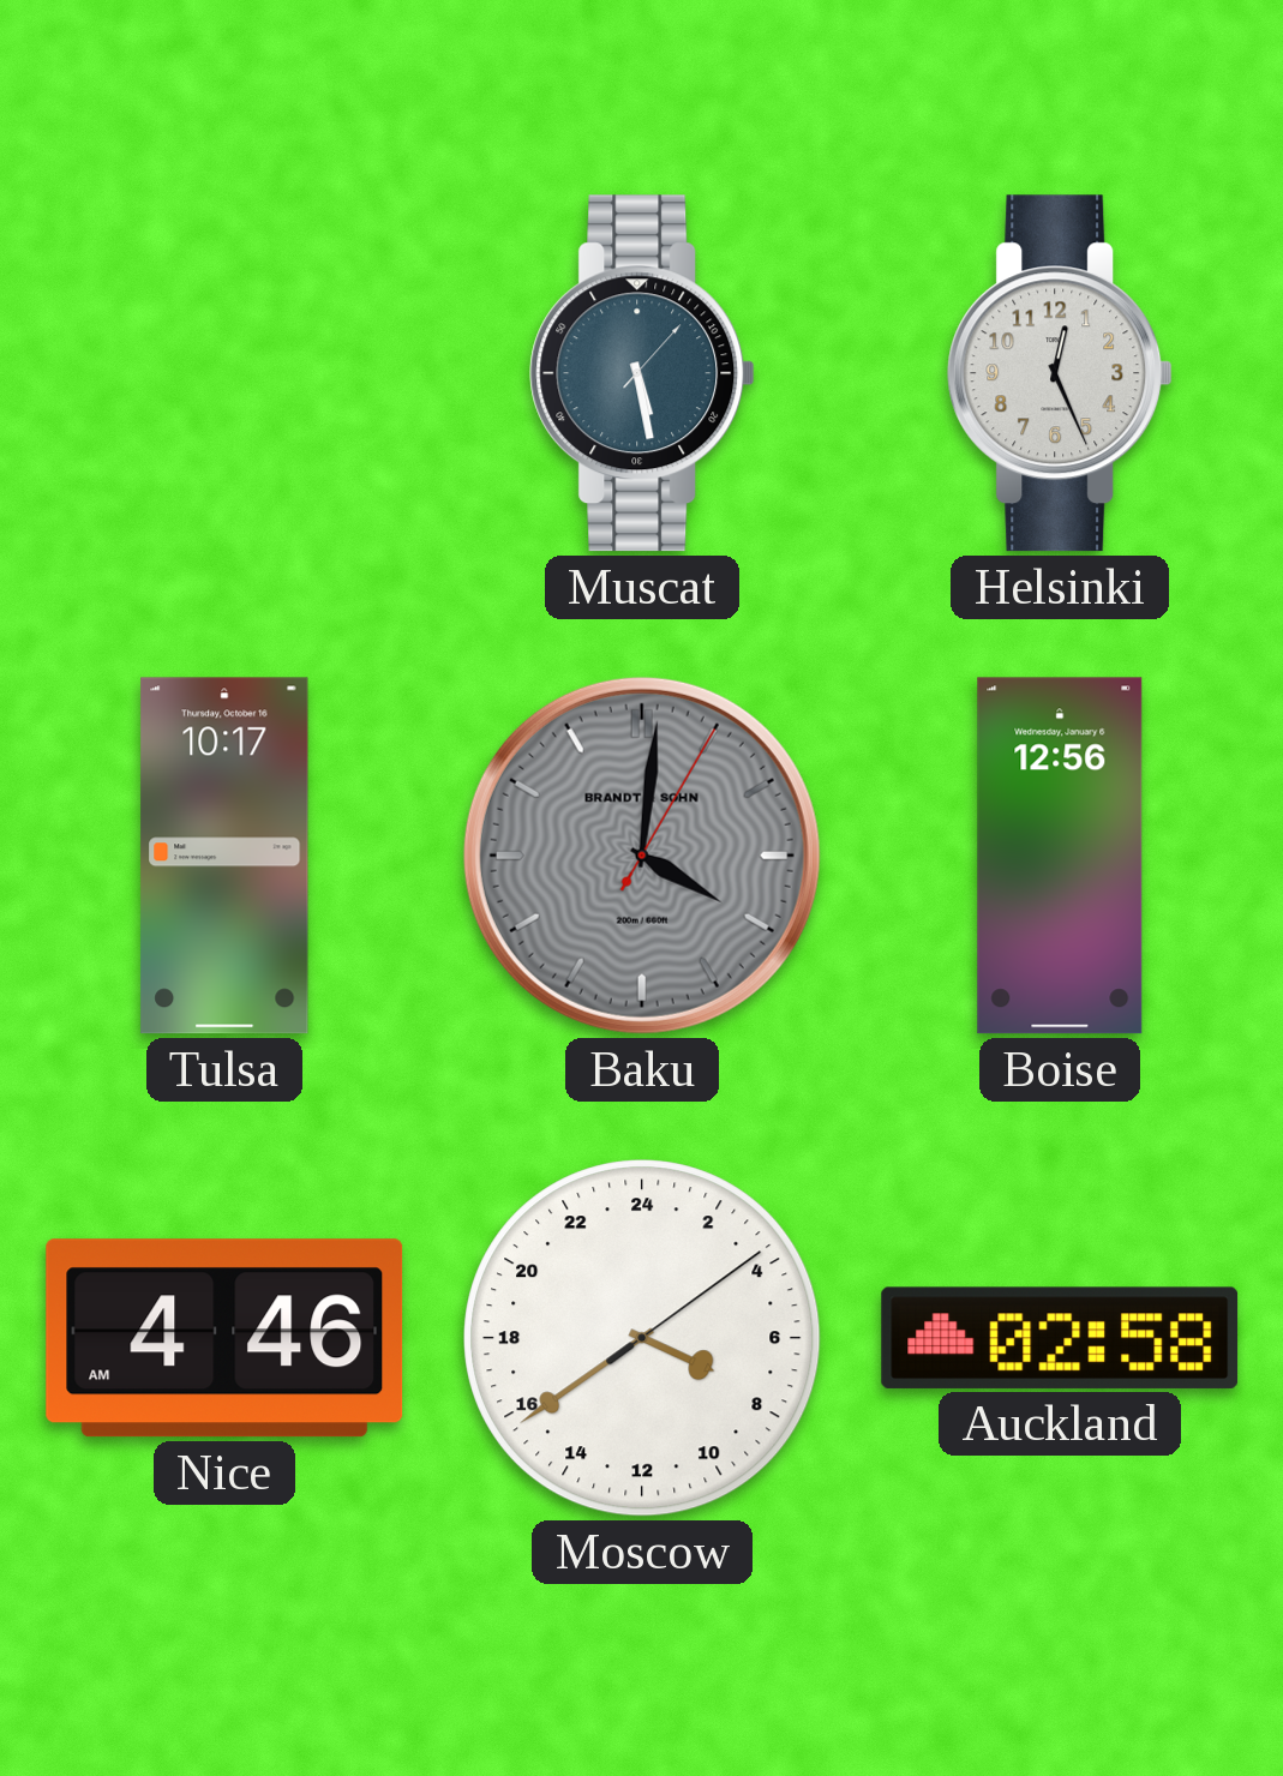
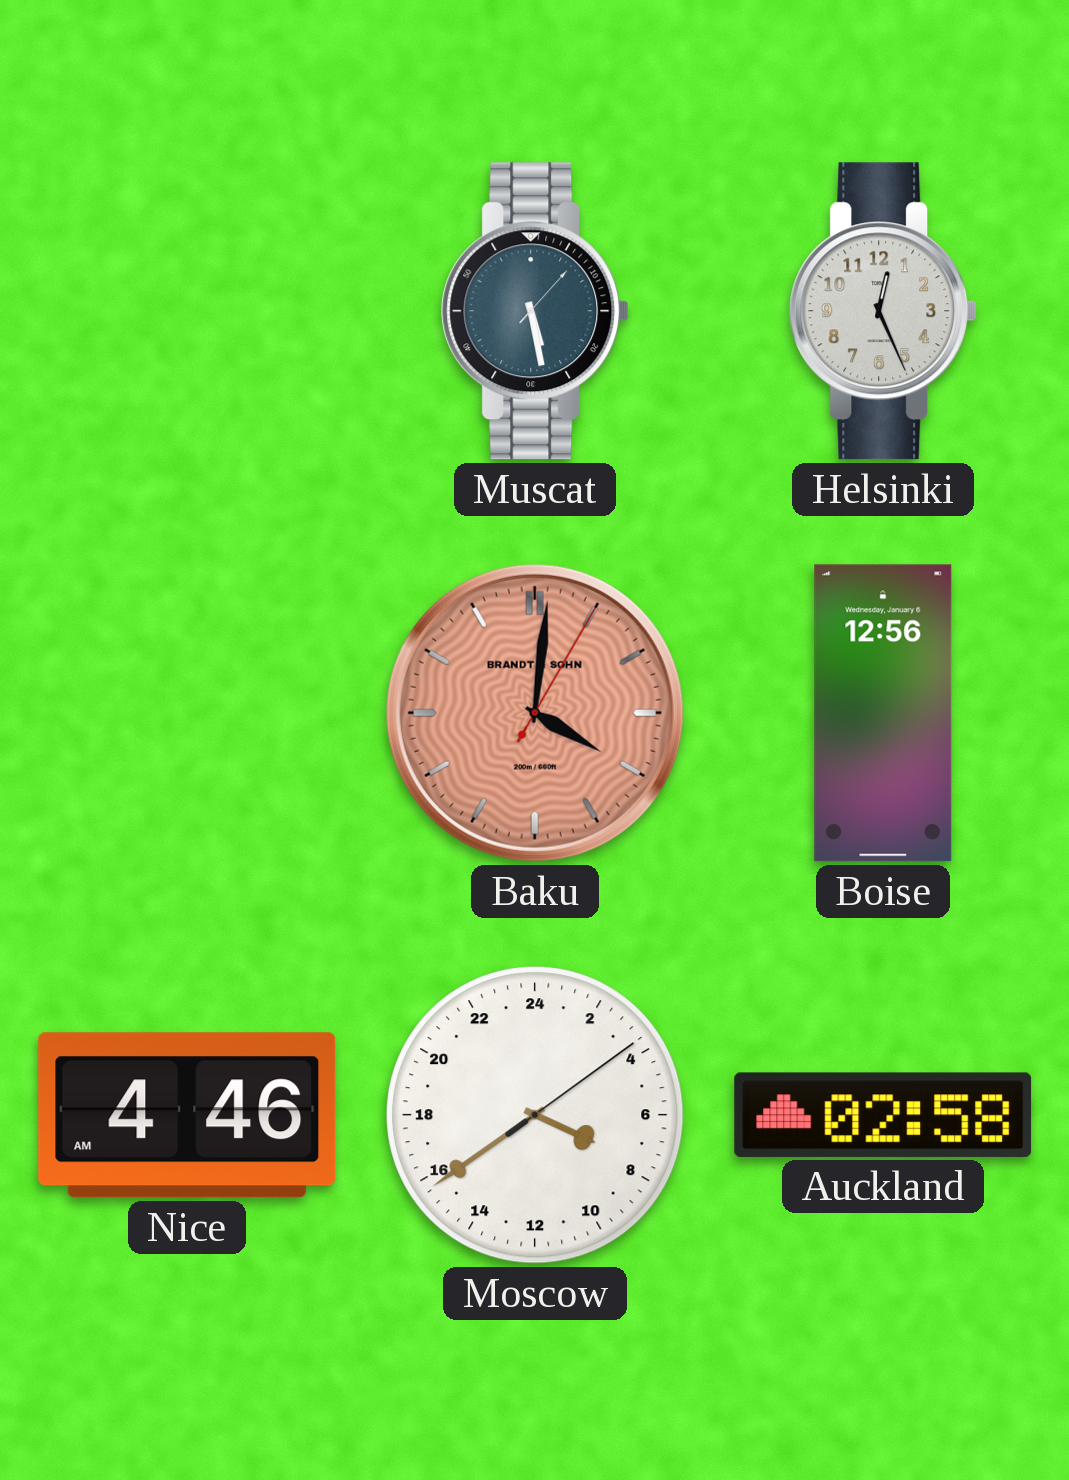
Tulsa: 10:17 -> none (224, 856)
Baku dial: grey -> salmon (535, 713)
